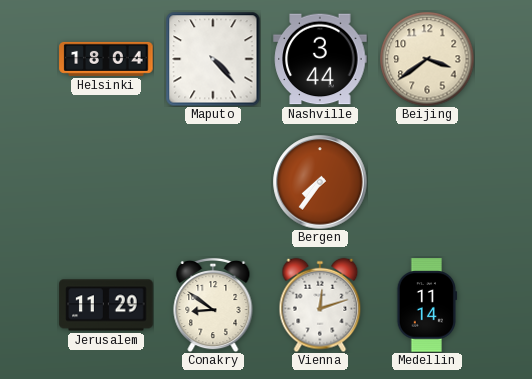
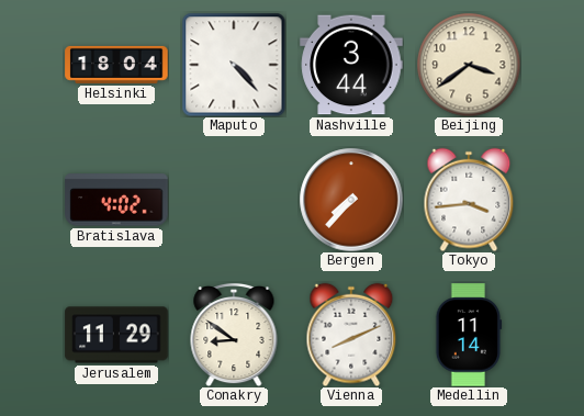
Bratislava: none -> 4:02 (116, 200)
Bergen: 7:36 -> 7:37 (351, 200)
Tokyo: none -> 3:44 (469, 200)
Vienna: 12:12 -> 8:11 (351, 335)
